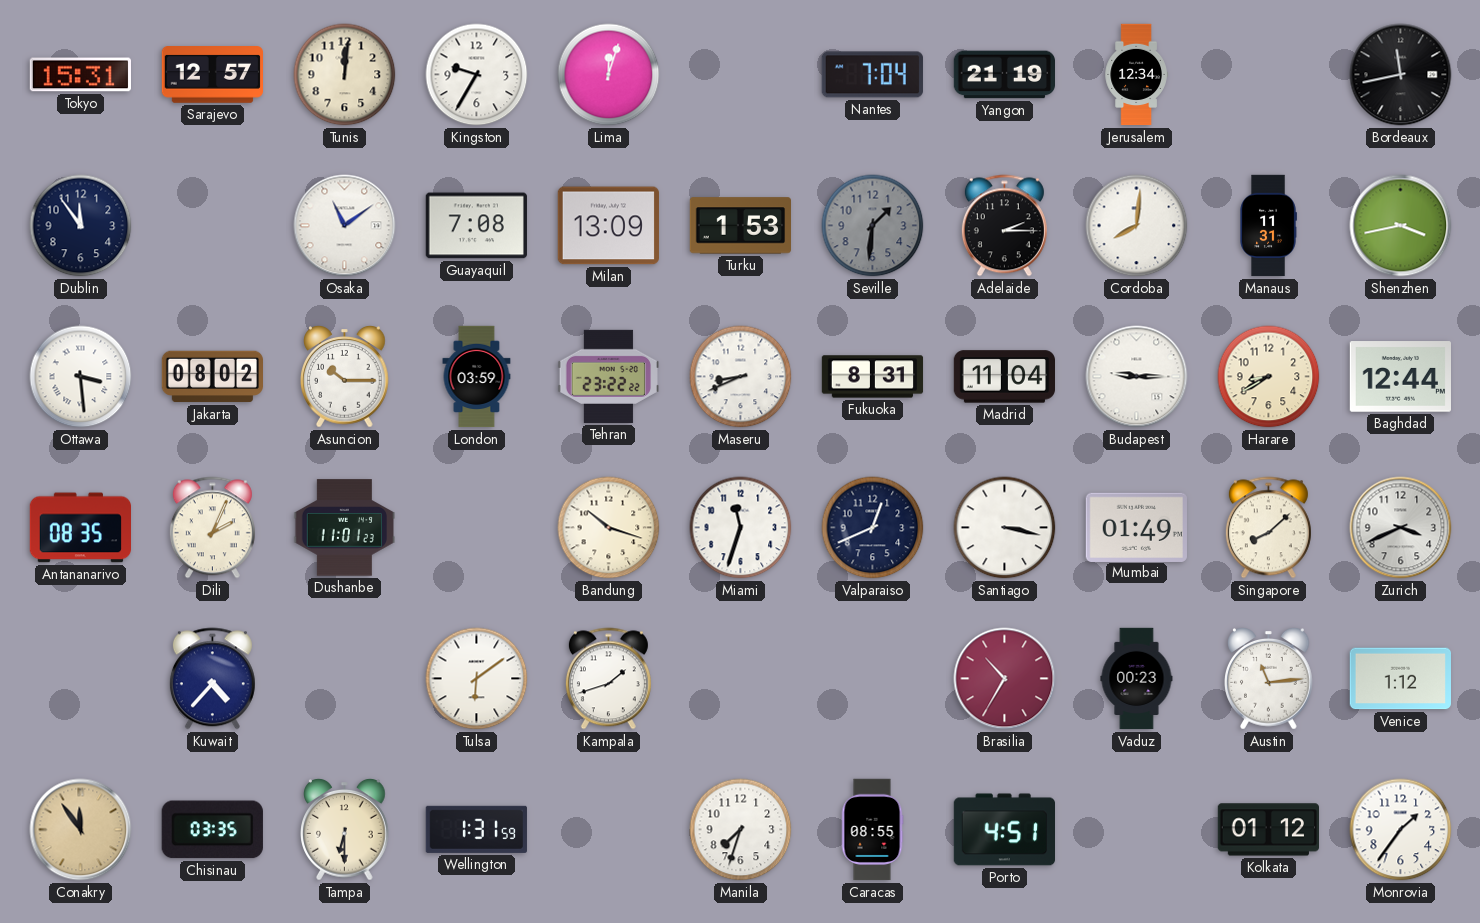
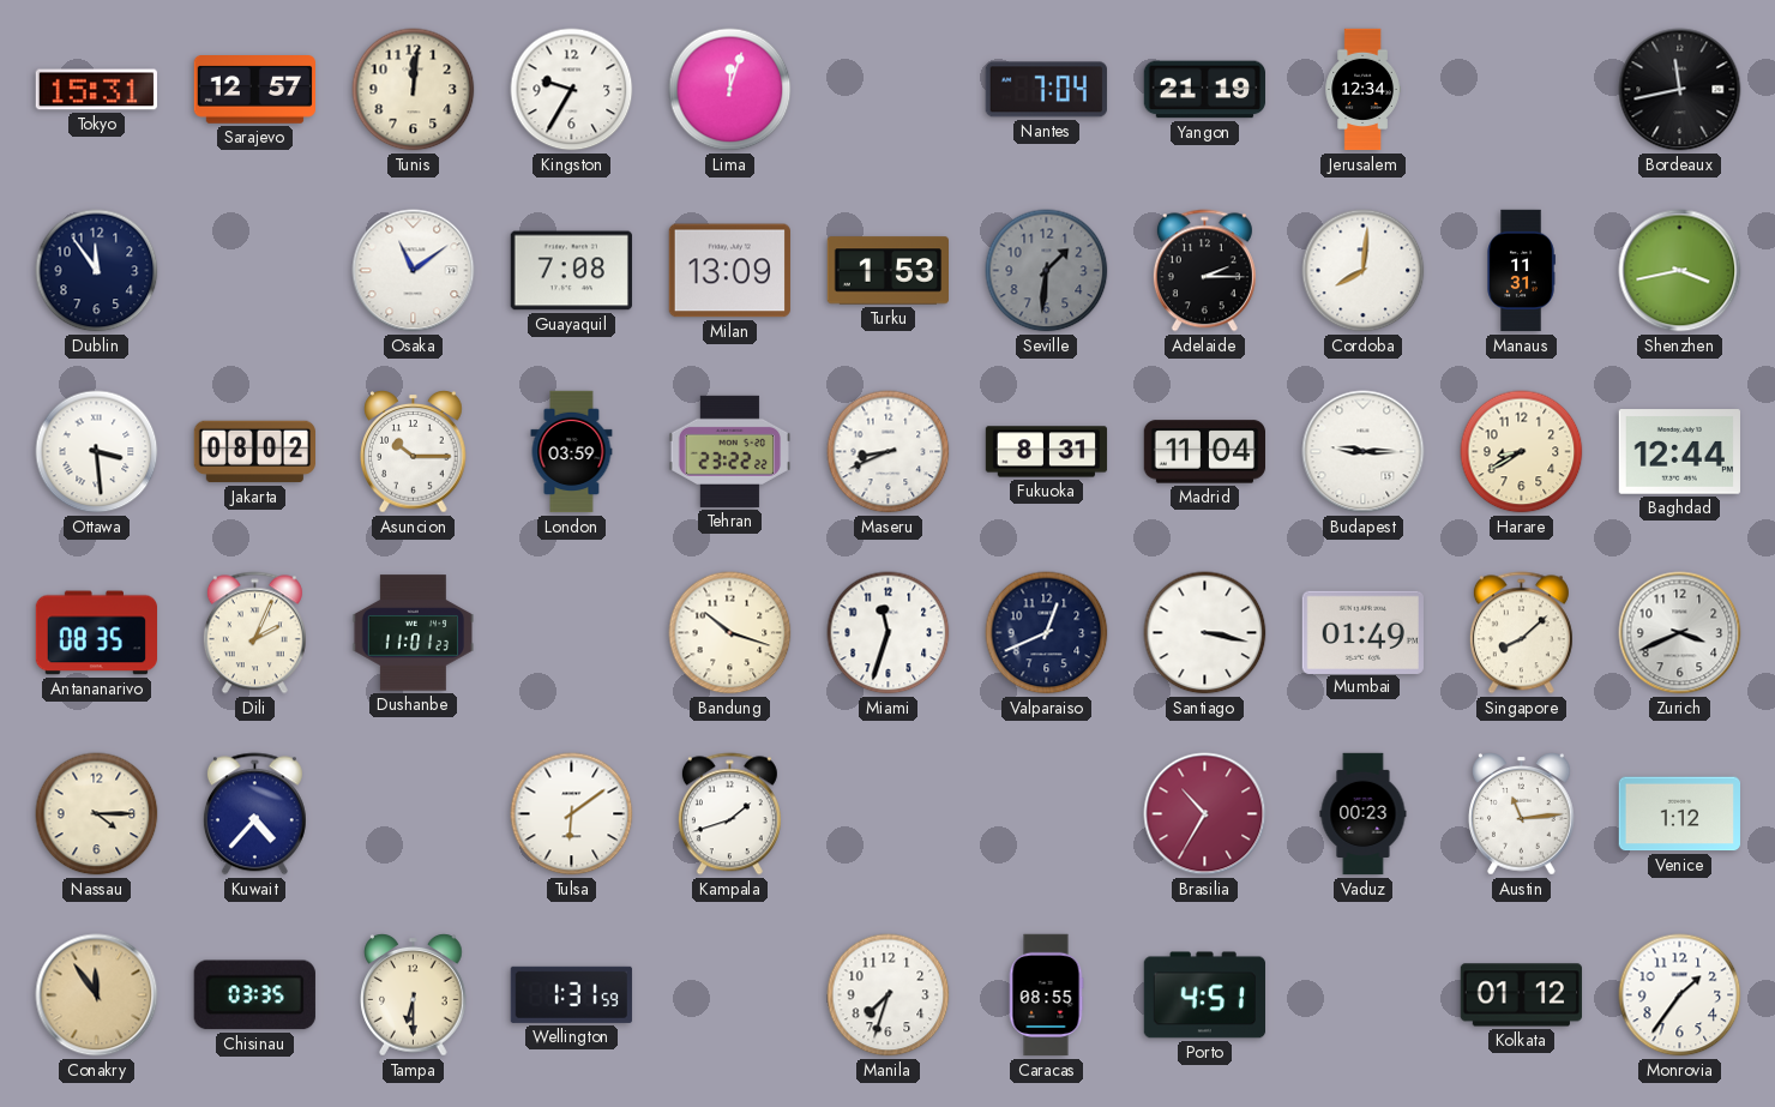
Nassau: none -> 4:15 (97, 814)
